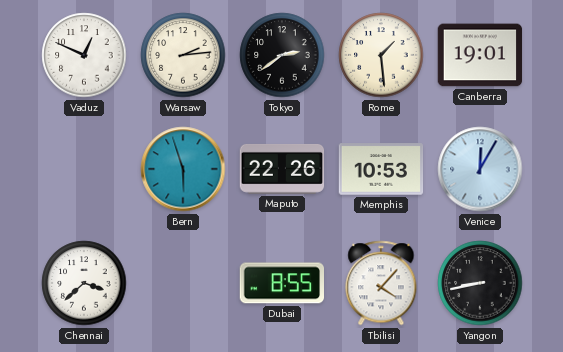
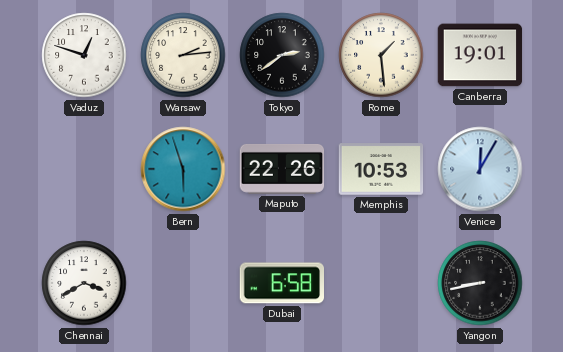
Vaduz: 12:49 -> 12:48 (84, 55)
Chennai: 3:38 -> 3:40 (84, 283)
Dubai: 8:55 -> 6:58 (281, 283)
Tbilisi: 4:07 -> none (381, 283)
